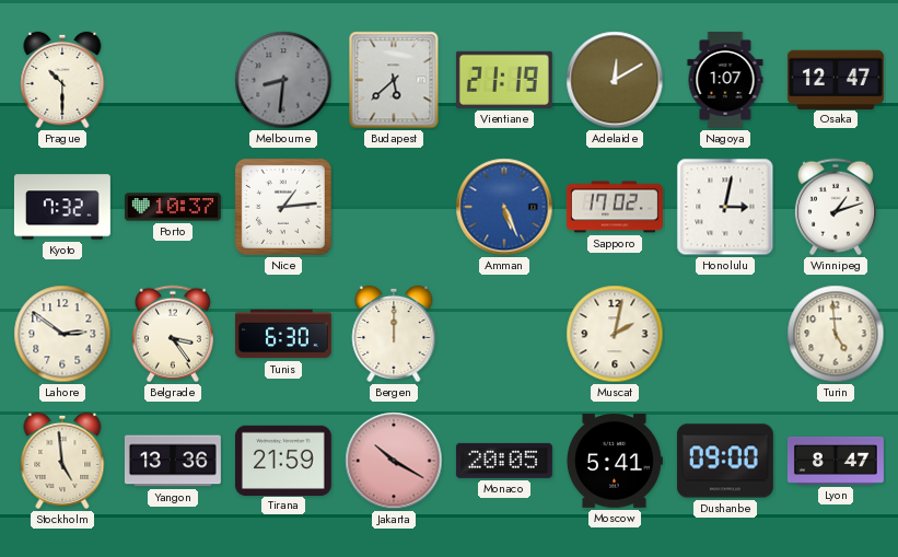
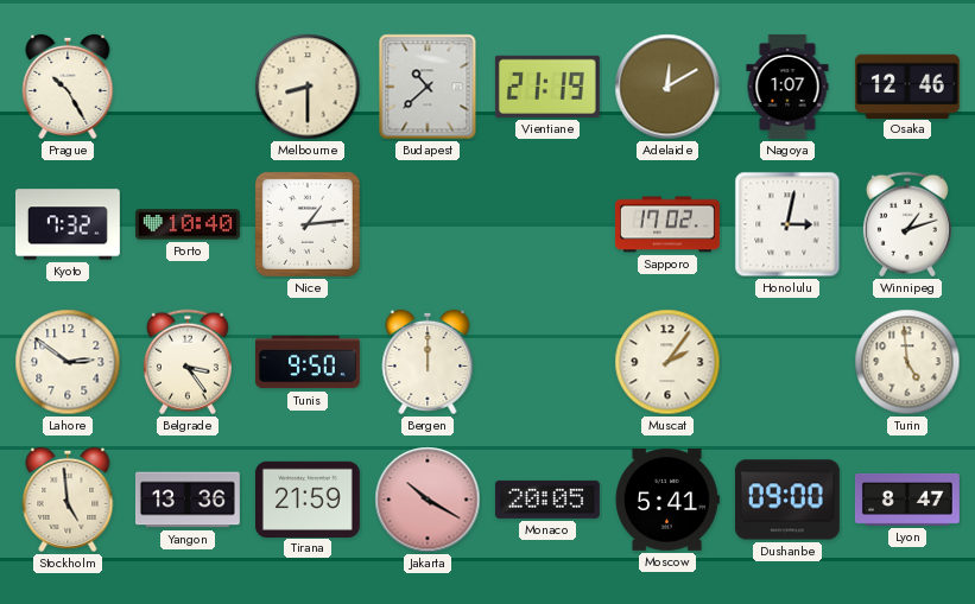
Prague: 10:30 -> 10:25 (68, 87)
Melbourne: 8:31 -> 8:30 (308, 87)
Melbourne dial: grey -> cream (308, 87)
Budapest: 5:38 -> 10:38 (428, 87)
Osaka: 12:47 -> 12:46 (907, 85)
Porto: 10:37 -> 10:40 (188, 224)
Amman: 5:26 -> none (504, 207)
Tunis: 6:30 -> 9:50 (308, 362)
Muscat: 2:02 -> 2:06 (667, 362)
